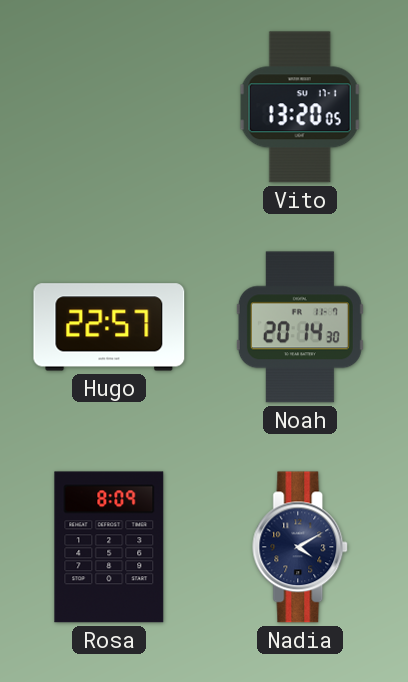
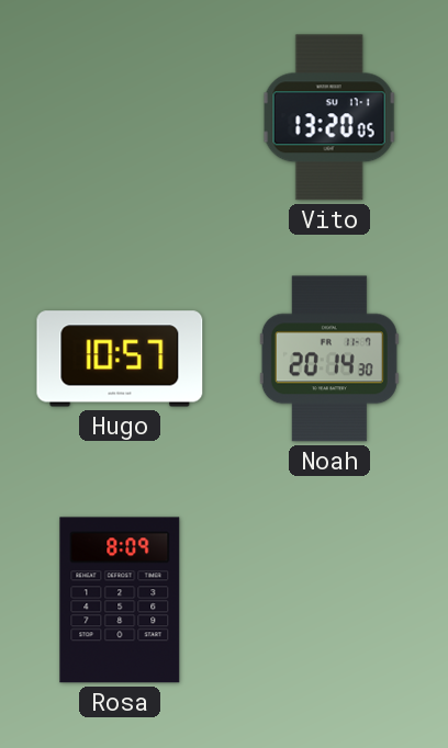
Hugo: 22:57 -> 10:57 (120, 359)
Nadia: 4:10 -> none (301, 547)
